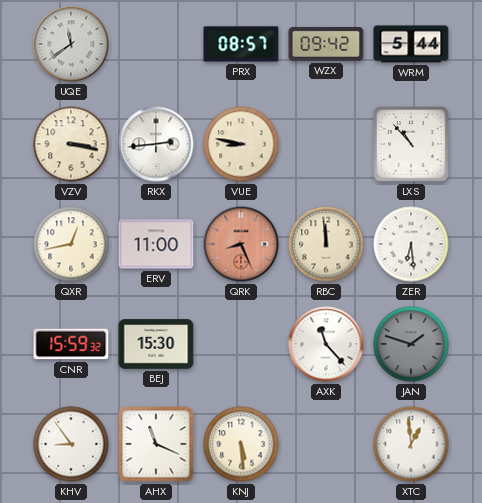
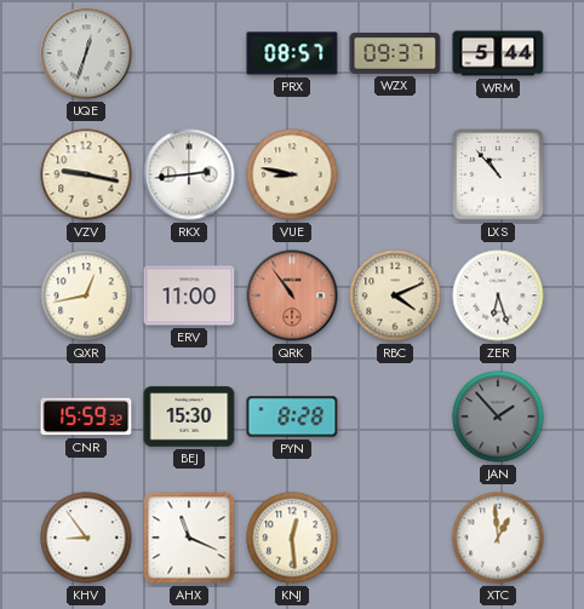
UQE: 11:39 -> 12:33 (86, 53)
WZX: 09:42 -> 09:37 (395, 54)
VZV: 3:17 -> 9:17 (86, 174)
QRK: 8:26 -> 10:54 (292, 295)
RBC: 11:59 -> 4:11 (395, 295)
ZER: 6:29 -> 6:27 (498, 295)
PYN: none -> 8:28 (292, 416)
AXK: 11:23 -> none (326, 344)
JAN: 1:48 -> 1:53 (498, 416)
KNJ: 5:29 -> 12:29 (292, 538)
